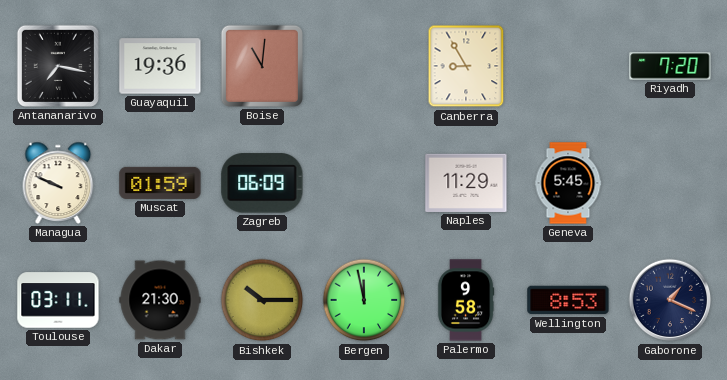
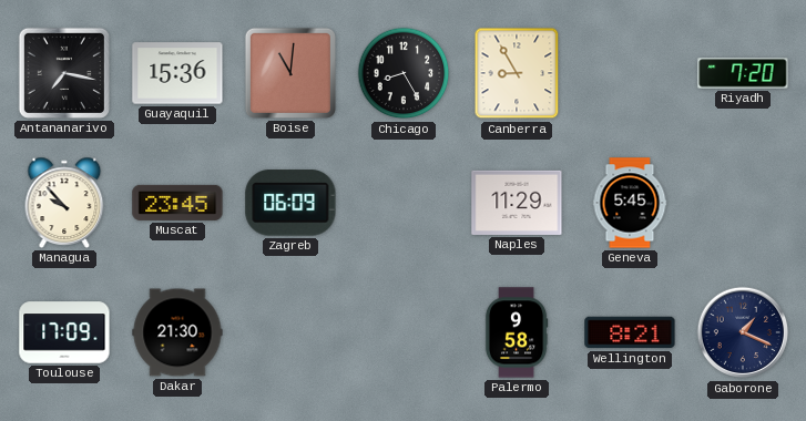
Guayaquil: 19:36 -> 15:36 (177, 73)
Chicago: none -> 8:25 (404, 73)
Managua: 9:49 -> 9:53 (64, 203)
Muscat: 01:59 -> 23:45 (177, 203)
Toulouse: 03:11 -> 17:09 (64, 332)
Bishkek: 10:15 -> none (262, 300)
Bergen: 11:58 -> none (364, 300)
Wellington: 8:53 -> 8:21 (630, 332)
